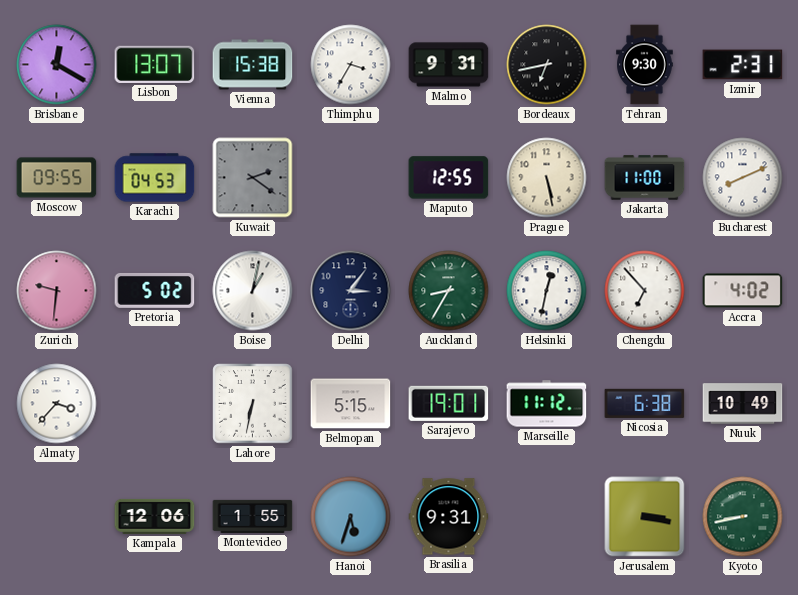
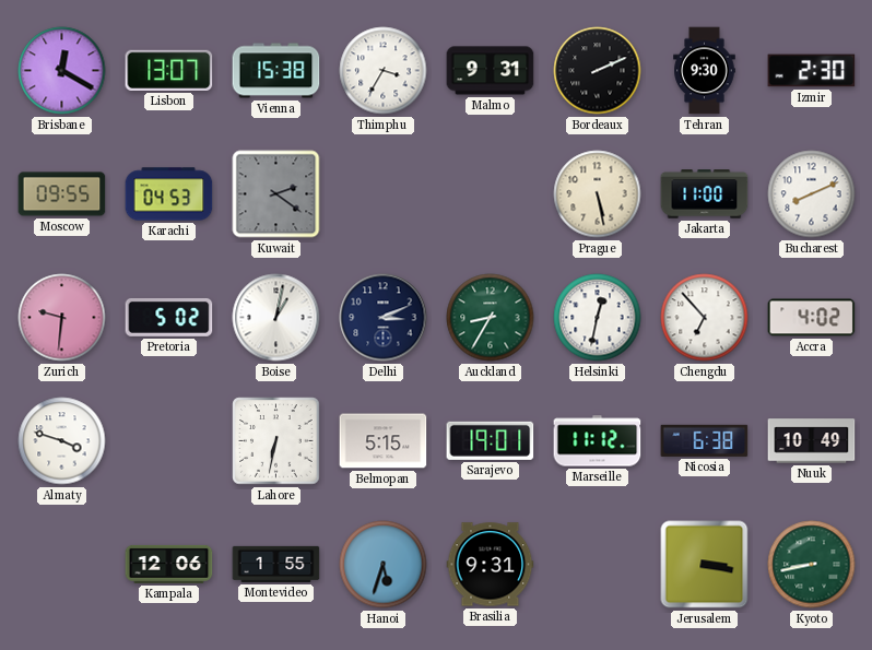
Bordeaux: 6:43 -> 2:11 (598, 71)
Izmir: 2:31 -> 2:30 (812, 71)
Maputo: 12:55 -> none (449, 178)
Delhi: 3:06 -> 3:11 (384, 318)
Almaty: 3:37 -> 3:48 (62, 441)
